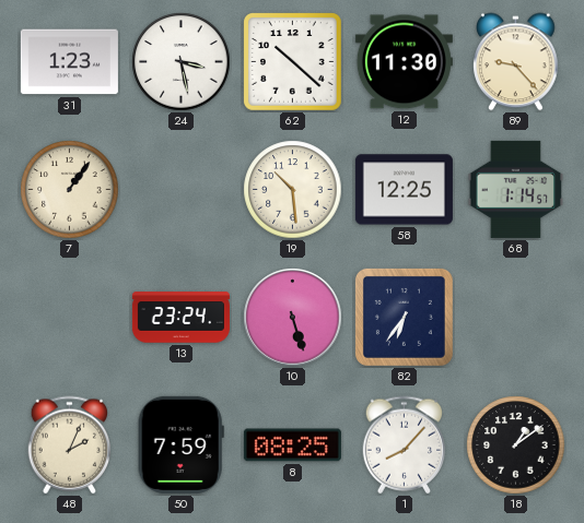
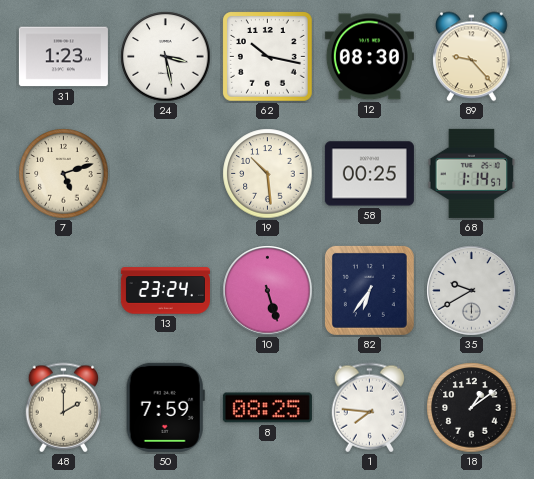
62: 10:22 -> 10:17 (268, 57)
12: 11:30 -> 08:30 (369, 57)
7: 1:06 -> 5:12 (64, 174)
58: 12:25 -> 00:25 (369, 174)
35: none -> 9:40 (472, 291)
48: 2:04 -> 2:00 (64, 408)
1: 8:07 -> 7:46 (370, 408)
